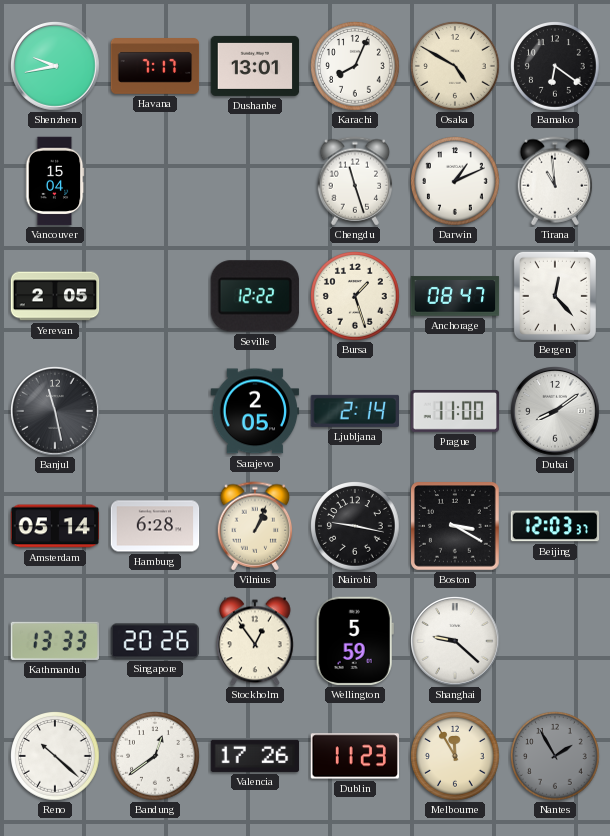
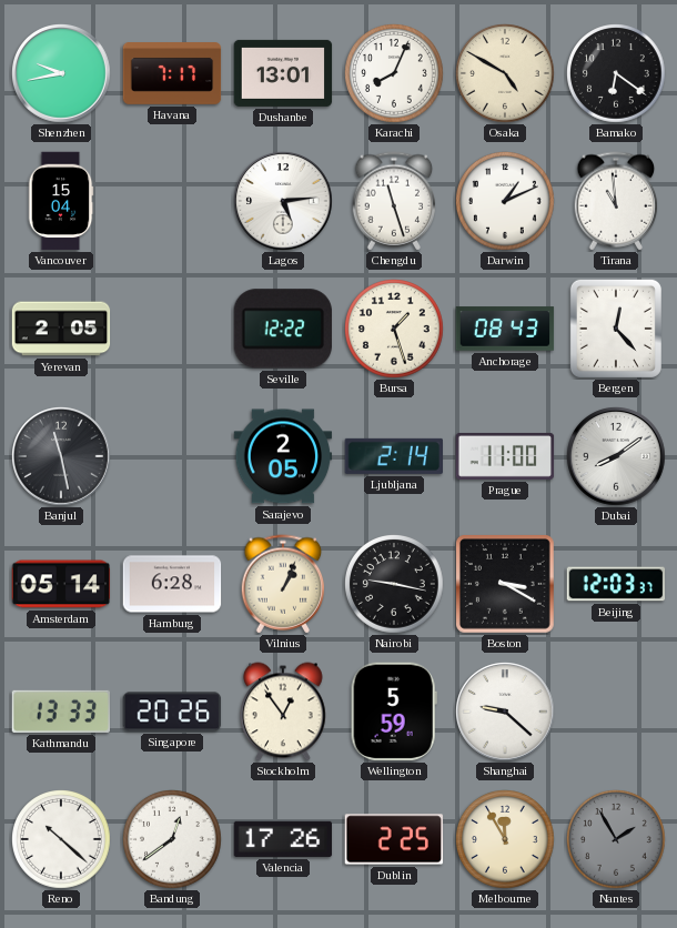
Lagos: none -> 5:14 (284, 202)
Anchorage: 08:47 -> 08:43 (505, 329)
Dublin: 11:23 -> 2:25 (394, 839)
